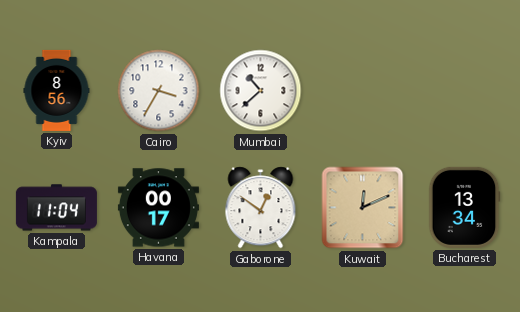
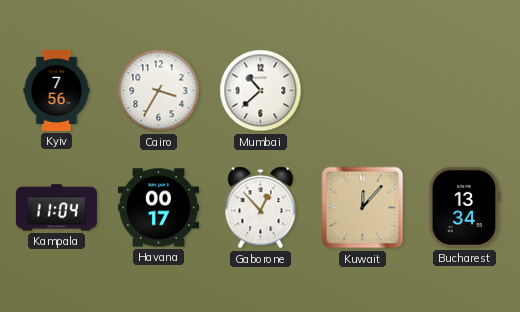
Kyiv: 8:56 -> 7:56 (57, 90)
Gaborone: 12:51 -> 12:53 (261, 208)
Kuwait: 12:11 -> 12:07 (363, 208)
